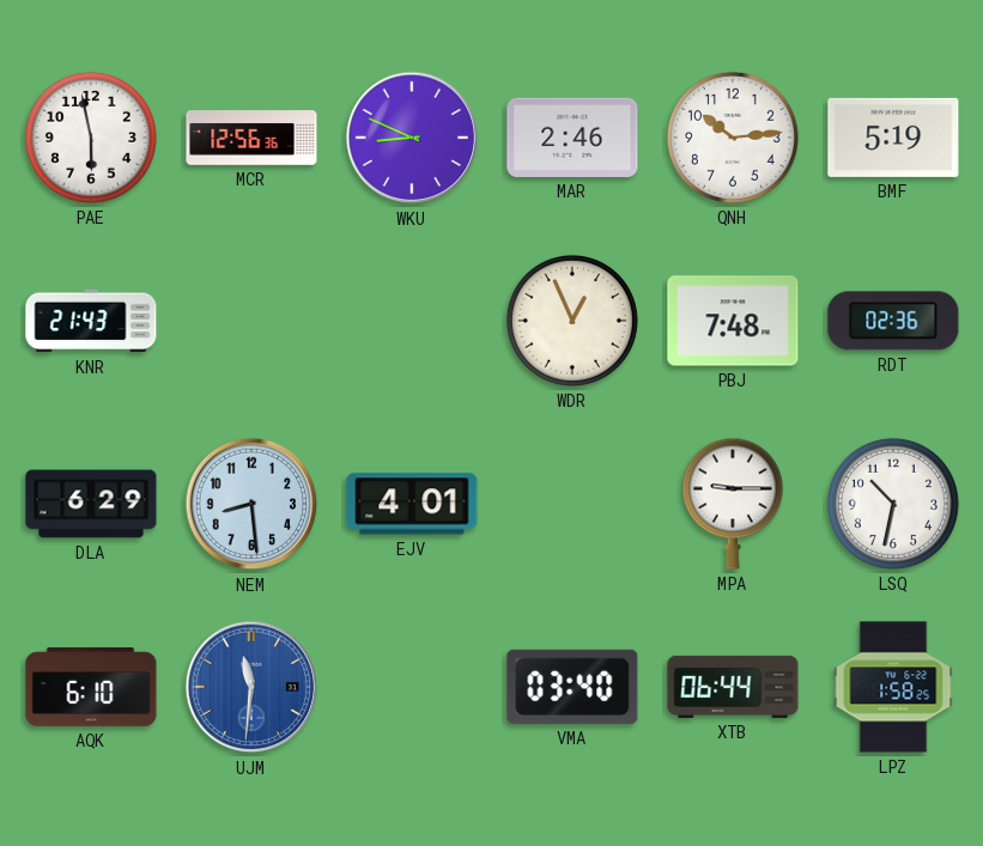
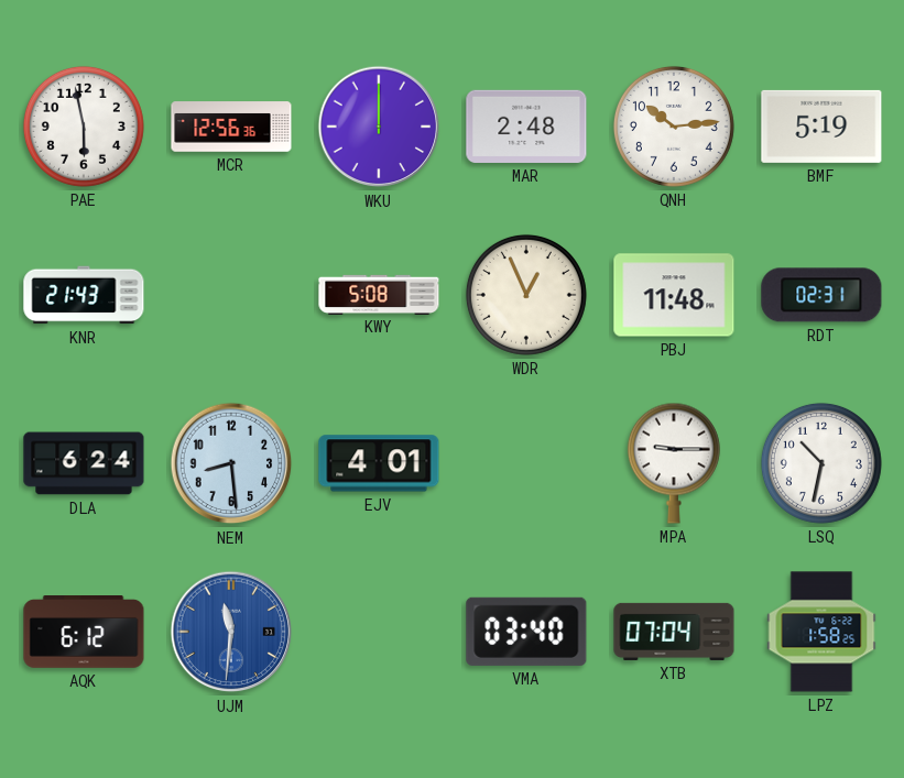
WKU: 8:49 -> 12:00 (379, 127)
MAR: 2:46 -> 2:48 (526, 127)
KWY: none -> 5:08 (379, 294)
PBJ: 7:48 -> 11:48 (674, 295)
RDT: 02:36 -> 02:31 (821, 295)
DLA: 6:29 -> 6:24 (84, 463)
AQK: 6:10 -> 6:12 (84, 633)
XTB: 06:44 -> 07:04 (674, 632)
